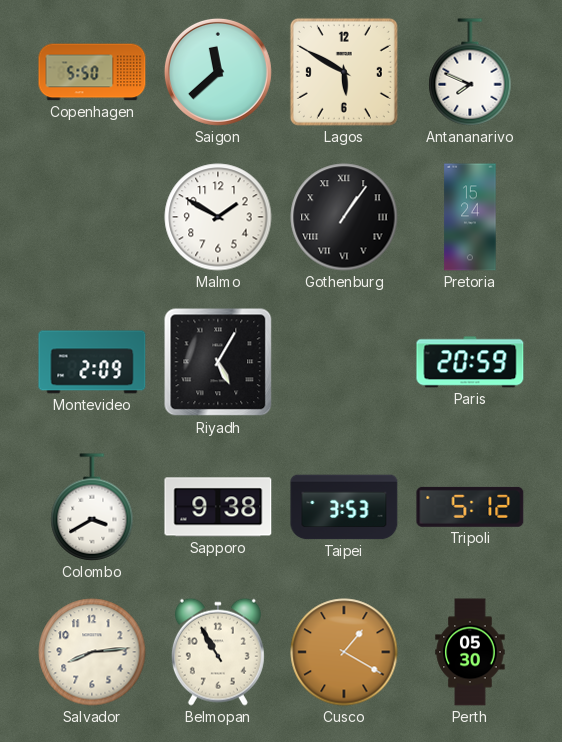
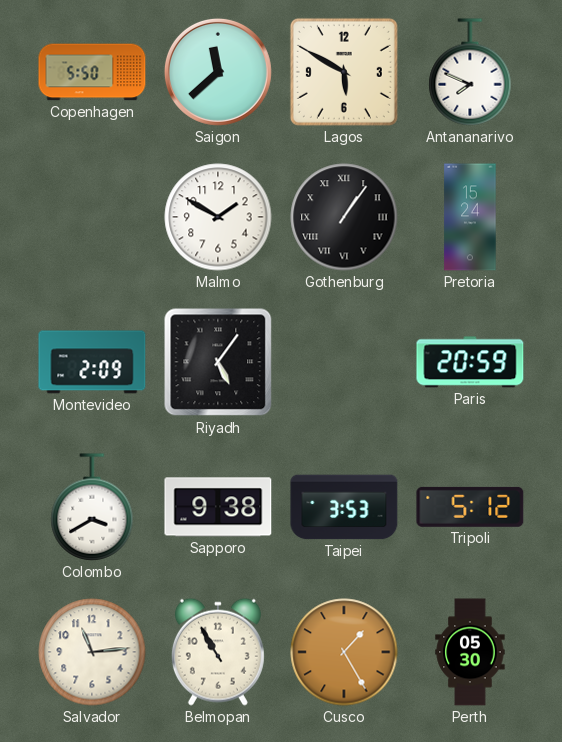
Riyadh: 5:05 -> 5:06 (218, 362)
Salvador: 8:14 -> 11:14 (92, 652)
Cusco: 1:20 -> 1:25 (344, 652)
